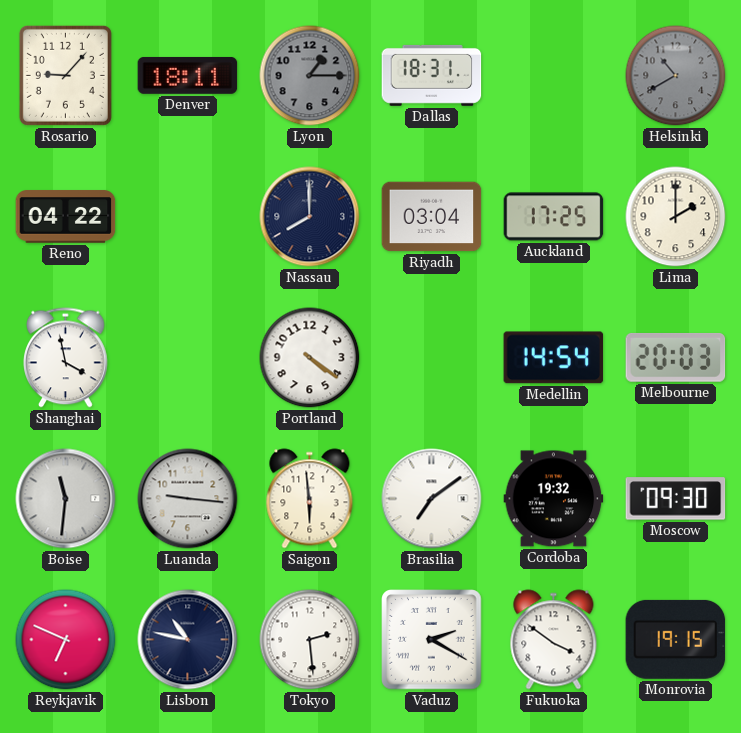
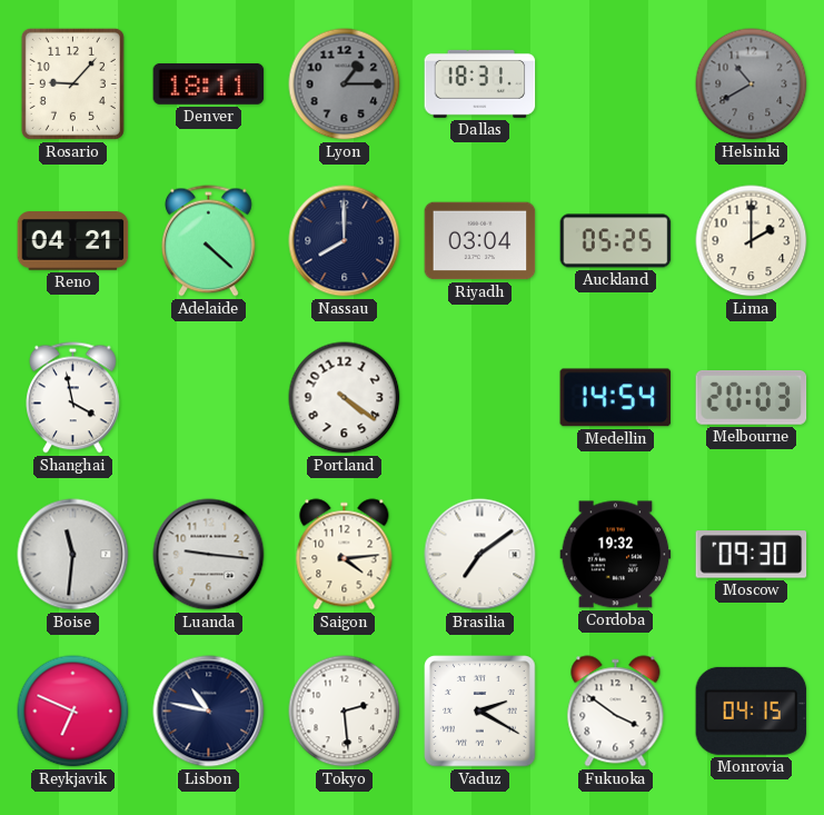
Reno: 04:22 -> 04:21 (73, 241)
Adelaide: none -> 4:22 (209, 241)
Auckland: 17:25 -> 05:25 (616, 241)
Saigon: 5:59 -> 4:14 (345, 555)
Monrovia: 19:15 -> 04:15 (752, 710)
